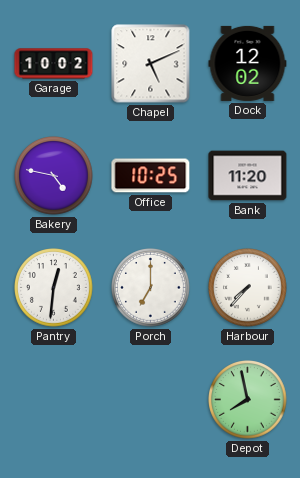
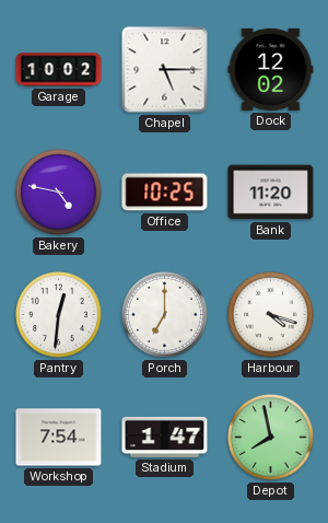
Chapel: 5:11 -> 5:15 (165, 70)
Harbour: 7:37 -> 4:18 (271, 315)
Workshop: none -> 7:54 (59, 438)
Stadium: none -> 1:47 (165, 437)
